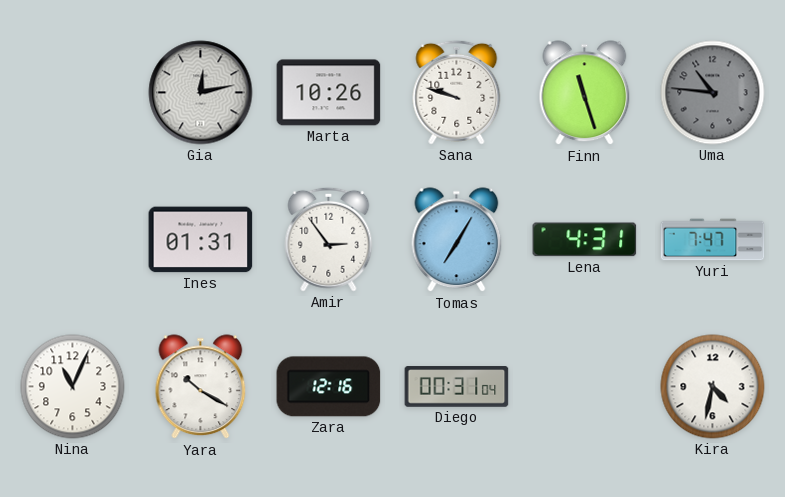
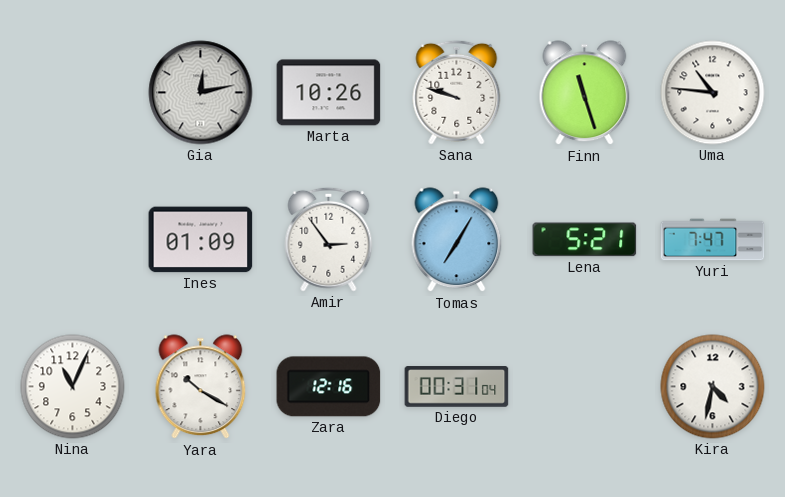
Uma dial: grey -> white (713, 93)
Ines: 01:31 -> 01:09 (201, 240)
Lena: 4:31 -> 5:21 (585, 240)
